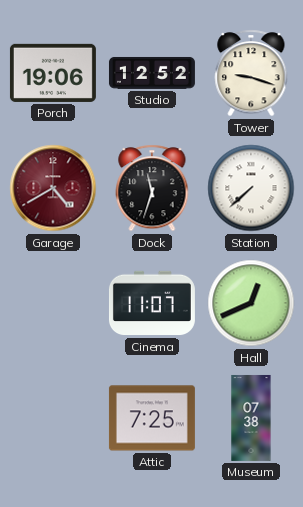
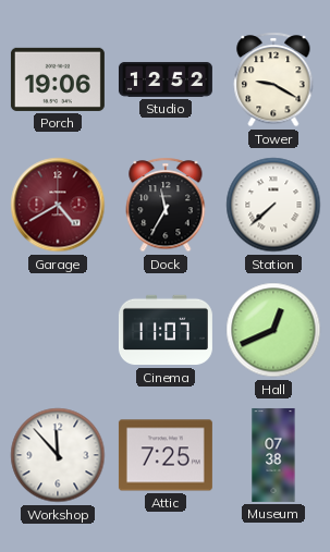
Tower: 9:18 -> 9:20 (273, 79)
Dock: 11:33 -> 11:35 (166, 205)
Workshop: none -> 11:53 (58, 455)
